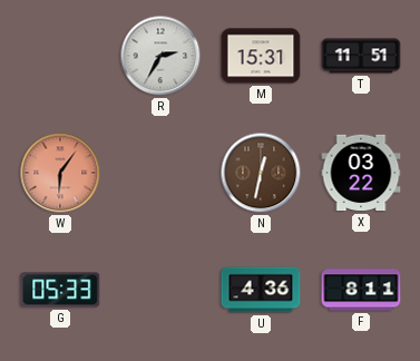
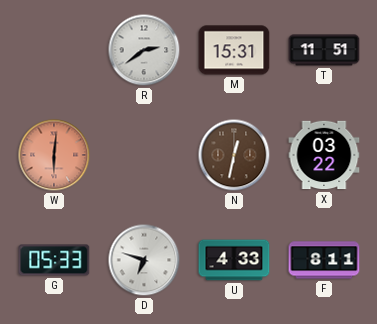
R: 2:35 -> 2:39 (144, 50)
W: 6:06 -> 6:01 (54, 155)
D: none -> 6:48 (144, 260)
U: 4:36 -> 4:33 (234, 260)
